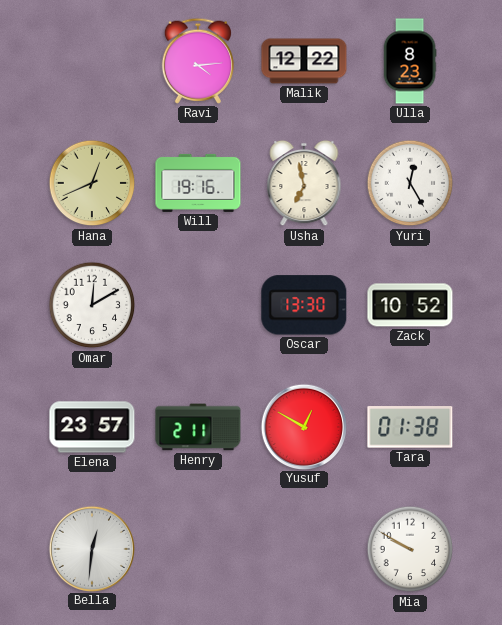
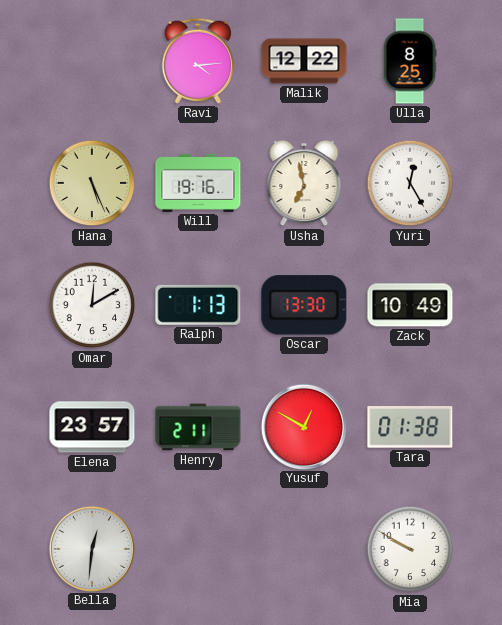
Ulla: 8:23 -> 8:25 (410, 61)
Hana: 12:41 -> 5:26 (92, 183)
Ralph: none -> 1:13 (198, 305)
Zack: 10:52 -> 10:49 (410, 305)
